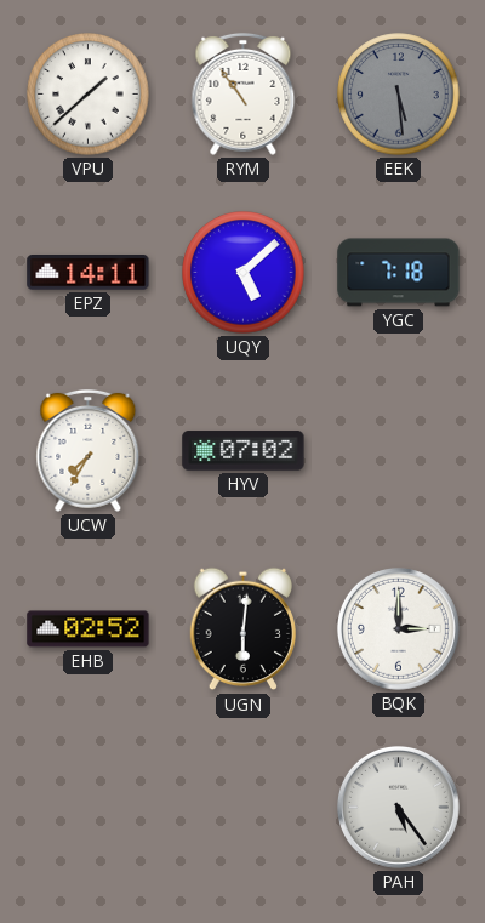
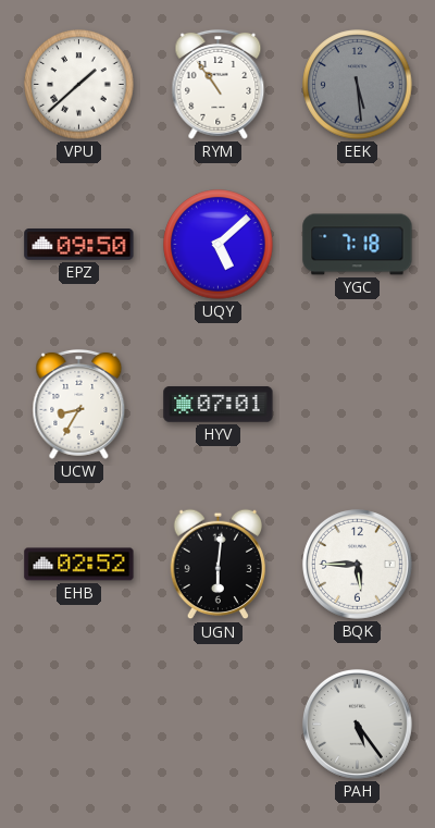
EPZ: 14:11 -> 09:50 (79, 245)
UCW: 7:35 -> 8:35 (79, 404)
HYV: 07:02 -> 07:01 (219, 405)
BQK: 3:00 -> 5:45 (357, 564)
